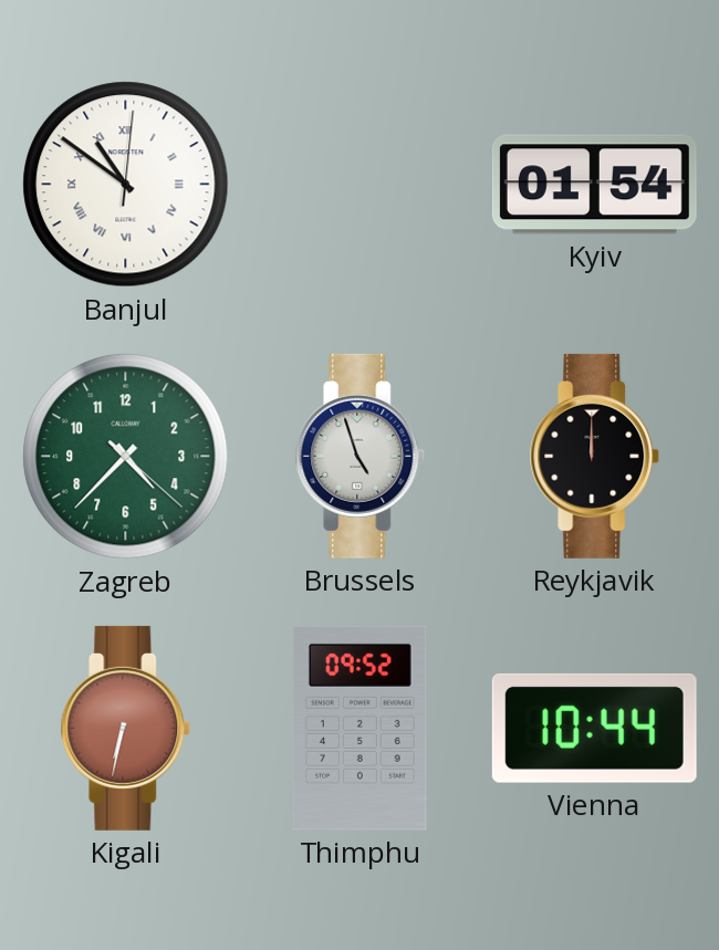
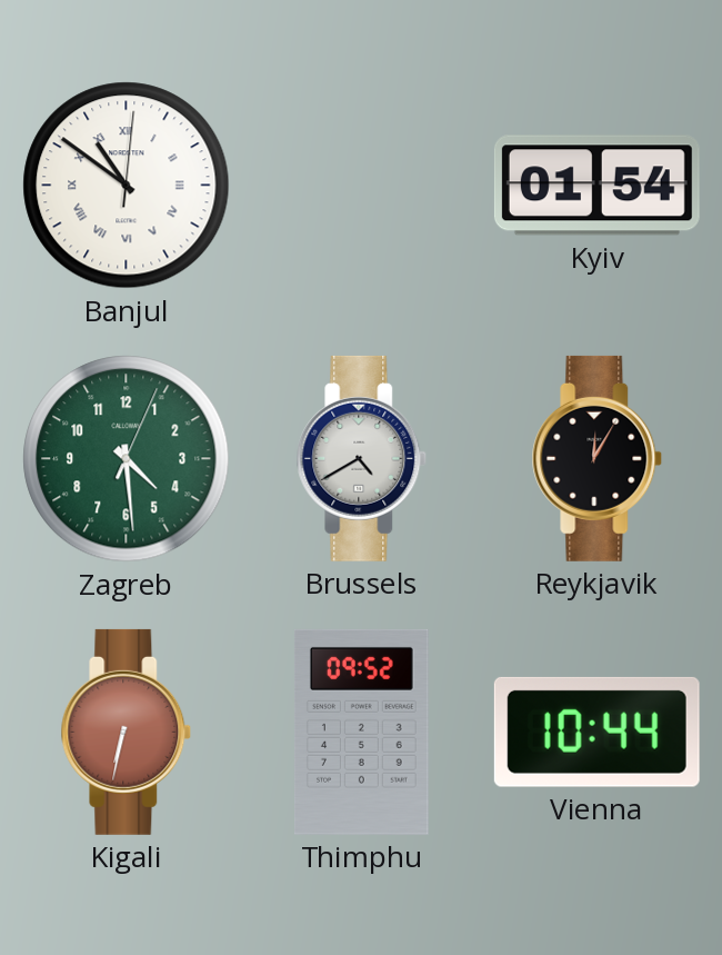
Zagreb: 4:37 -> 4:29 (127, 459)
Brussels: 4:57 -> 4:40 (362, 458)
Reykjavik: 12:00 -> 12:05 (598, 458)
